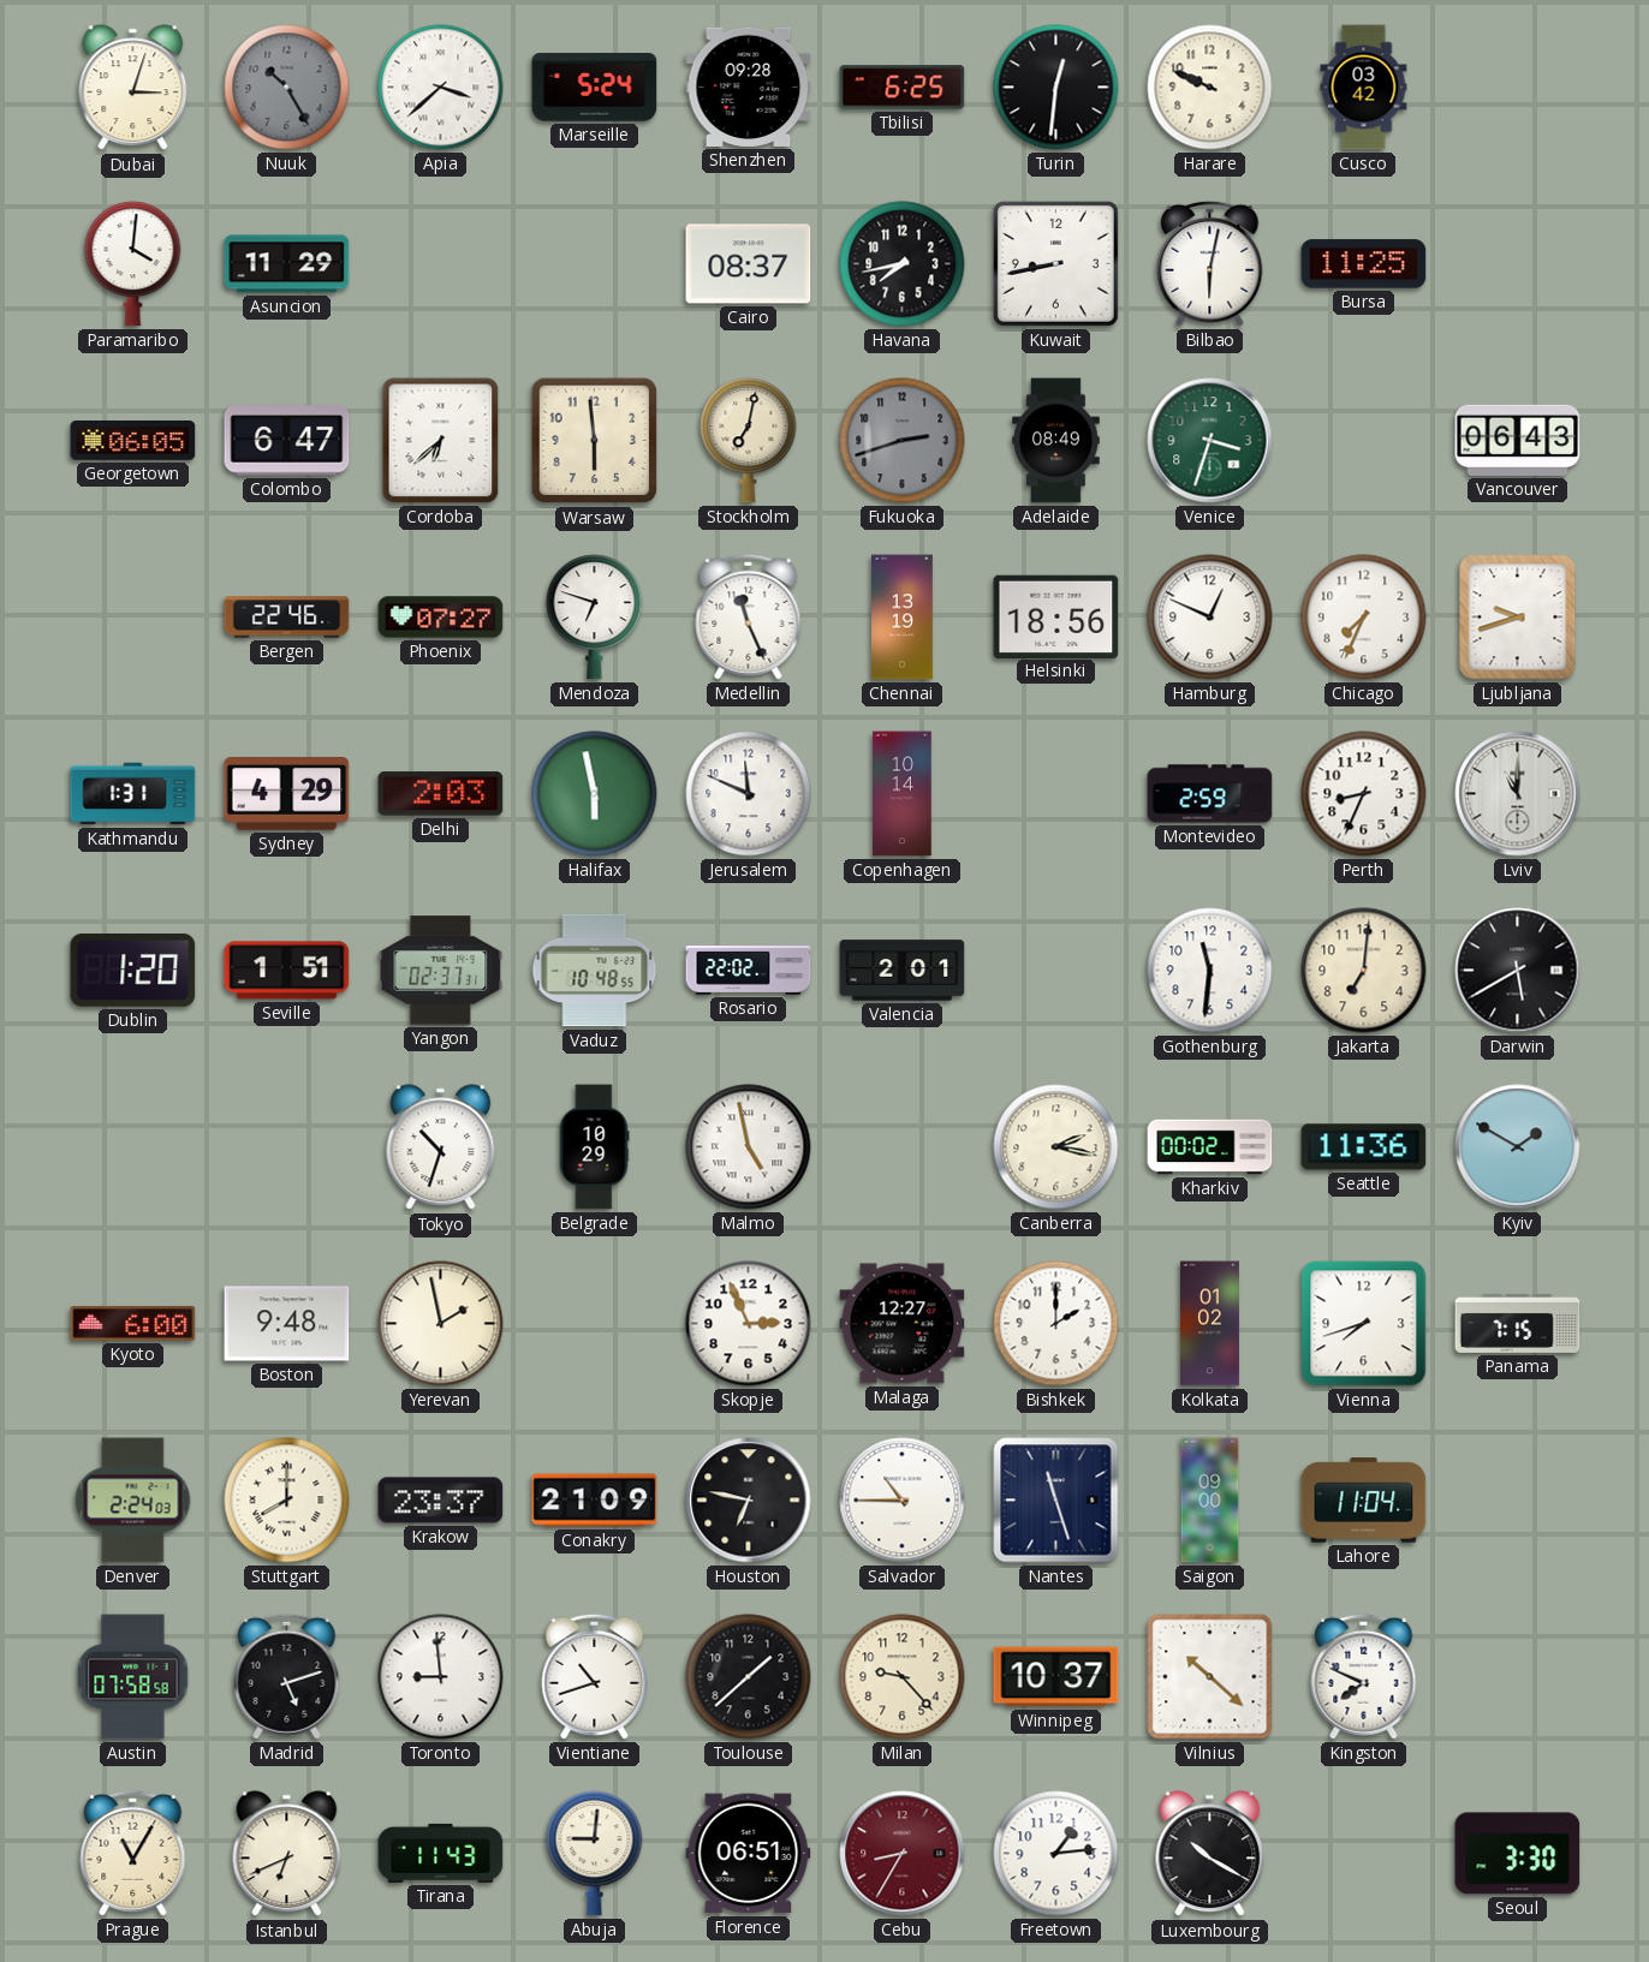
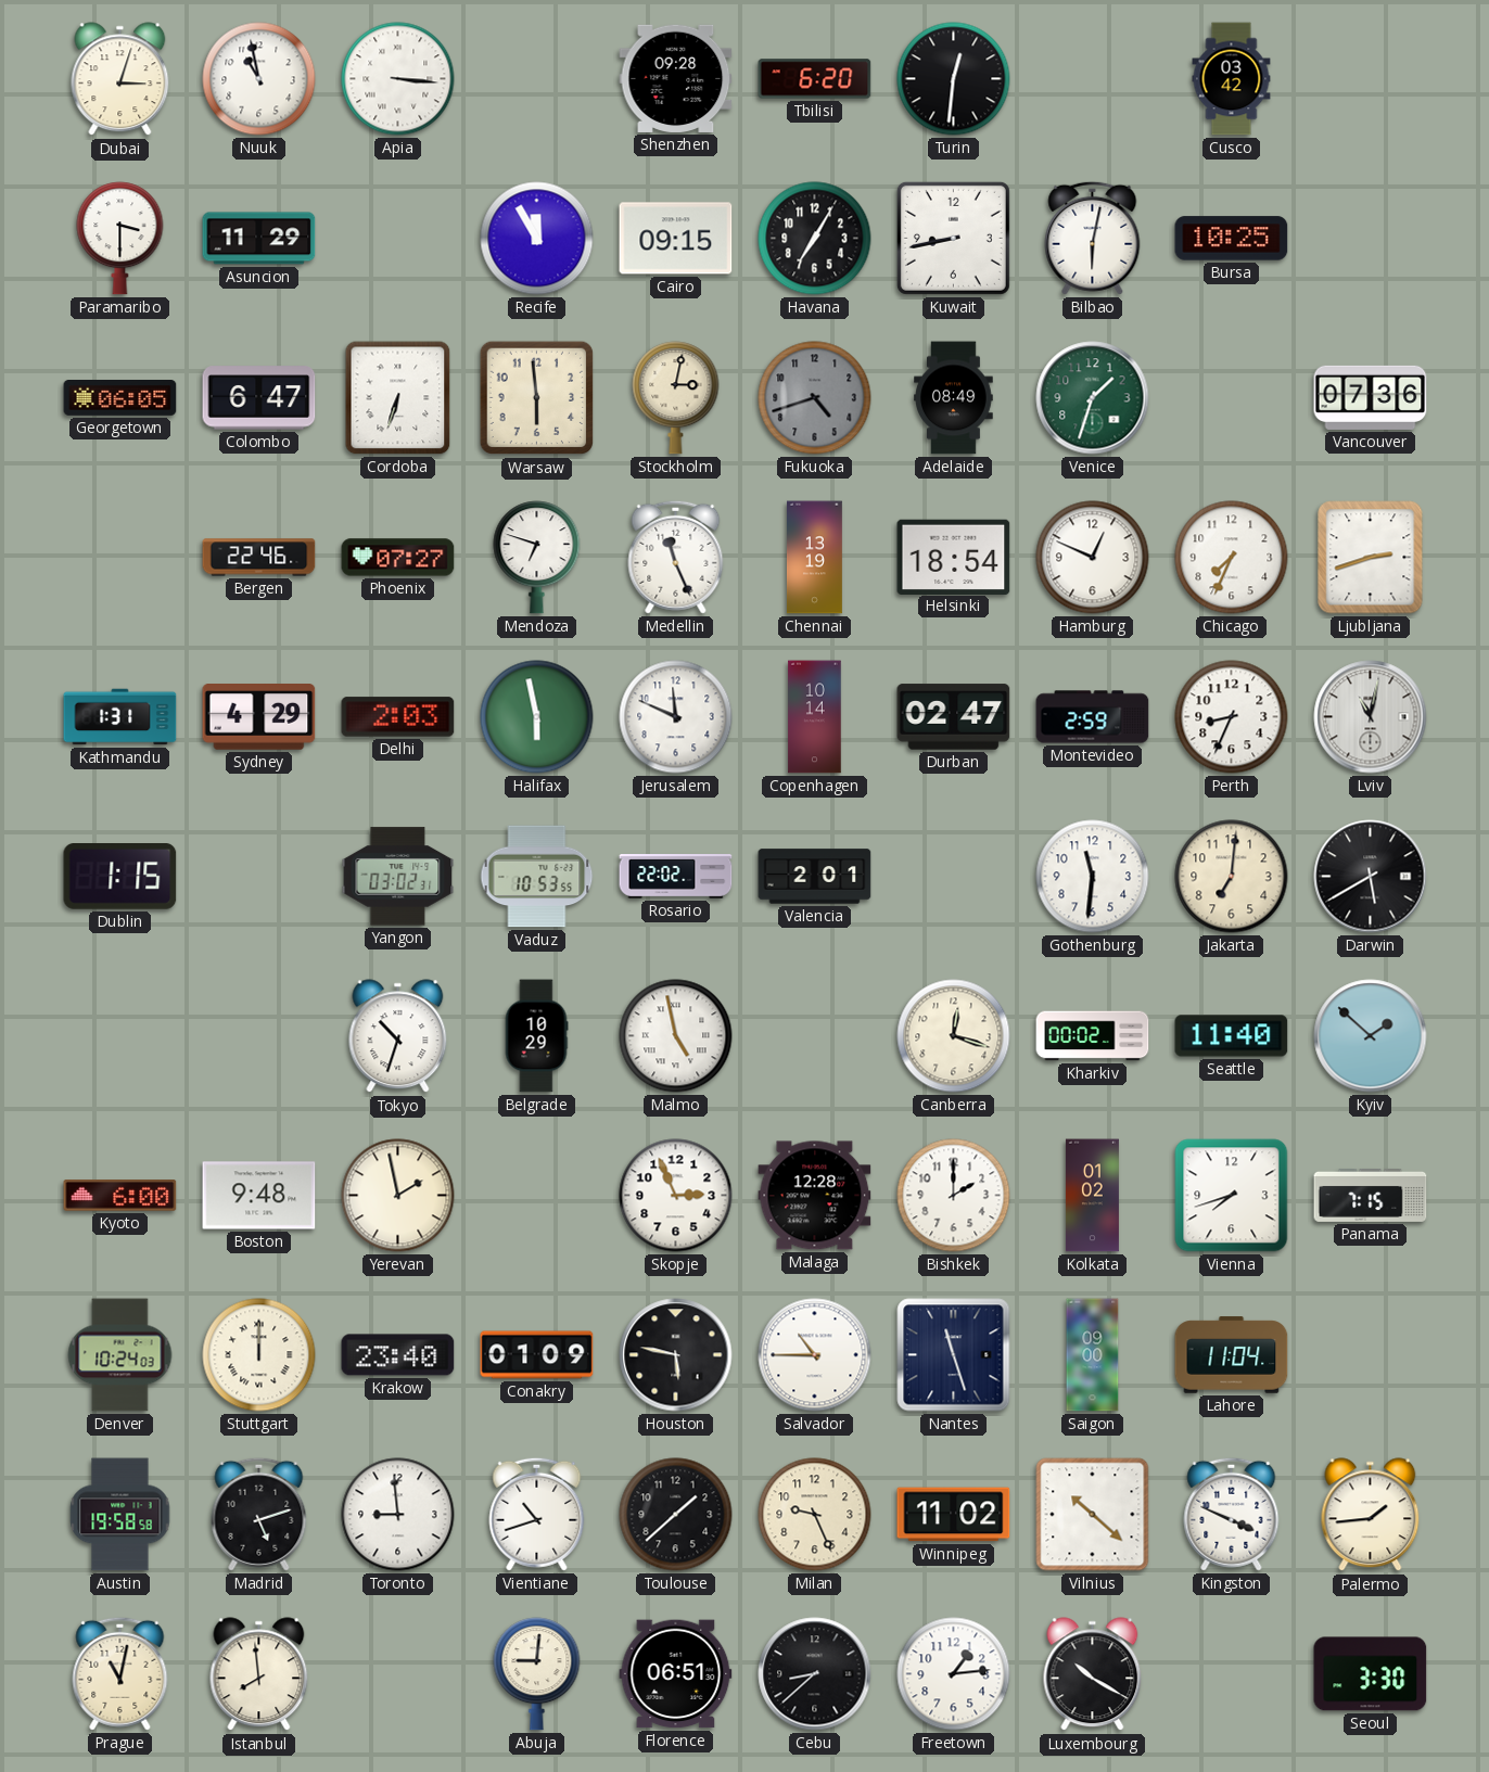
Nuuk: 10:25 -> 10:58 (259, 79)
Nuuk dial: grey -> white (259, 79)
Apia: 3:38 -> 3:16 (398, 79)
Marseille: 5:24 -> none (595, 88)
Tbilisi: 6:25 -> 6:20 (815, 79)
Harare: 9:49 -> none (1210, 88)
Paramaribo: 4:01 -> 3:30 (120, 239)
Recife: none -> 11:55 (537, 239)
Cairo: 08:37 -> 09:15 (676, 239)
Havana: 7:43 -> 7:05 (815, 239)
Bursa: 11:25 -> 10:25 (1232, 239)
Cordoba: 6:38 -> 6:33 (398, 398)
Stockholm: 7:02 -> 3:02 (676, 398)
Fukuoka: 2:42 -> 4:42 (815, 398)
Venice: 3:33 -> 1:33 (1093, 398)
Vancouver: 06:43 -> 07:36 (1371, 397)
Helsinki: 18:56 -> 18:54 (954, 557)
Ljubljana: 9:42 -> 2:42 (1371, 558)
Durban: none -> 02:47 (954, 717)
Lviv: 11:00 -> 11:02 (1371, 717)
Dublin: 1:20 -> 1:15 (120, 877)
Seville: 1:51 -> none (287, 971)
Yangon: 02:37 -> 03:02 (398, 877)
Vaduz: 10:48 -> 10:53 (537, 877)
Canberra: 2:17 -> 12:18 (954, 1036)
Seattle: 11:36 -> 11:40 (1232, 1036)
Kyiv: 1:50 -> 1:52 (1371, 1036)
Malaga: 12:27 -> 12:28 (815, 1196)
Denver: 2:24 -> 10:24 (120, 1355)
Stuttgart: 8:00 -> 12:00 (259, 1355)
Krakow: 23:37 -> 23:40 (398, 1355)
Conakry: 21:09 -> 01:09 (537, 1355)
Houston: 6:47 -> 5:47 (676, 1355)
Austin: 07:58 -> 19:58 (120, 1515)
Milan: 9:23 -> 9:26 (815, 1515)
Winnipeg: 10:37 -> 11:02 (954, 1515)
Kingston: 7:49 -> 3:49 (1232, 1514)
Palermo: none -> 1:44 (1371, 1515)
Prague: 11:05 -> 11:02 (120, 1673)
Istanbul: 6:41 -> 7:59 (259, 1674)
Tirana: 11:43 -> none (441, 1853)
Cebu: 8:35 -> 8:38 (815, 1674)
Cebu dial: burgundy -> black (815, 1674)
